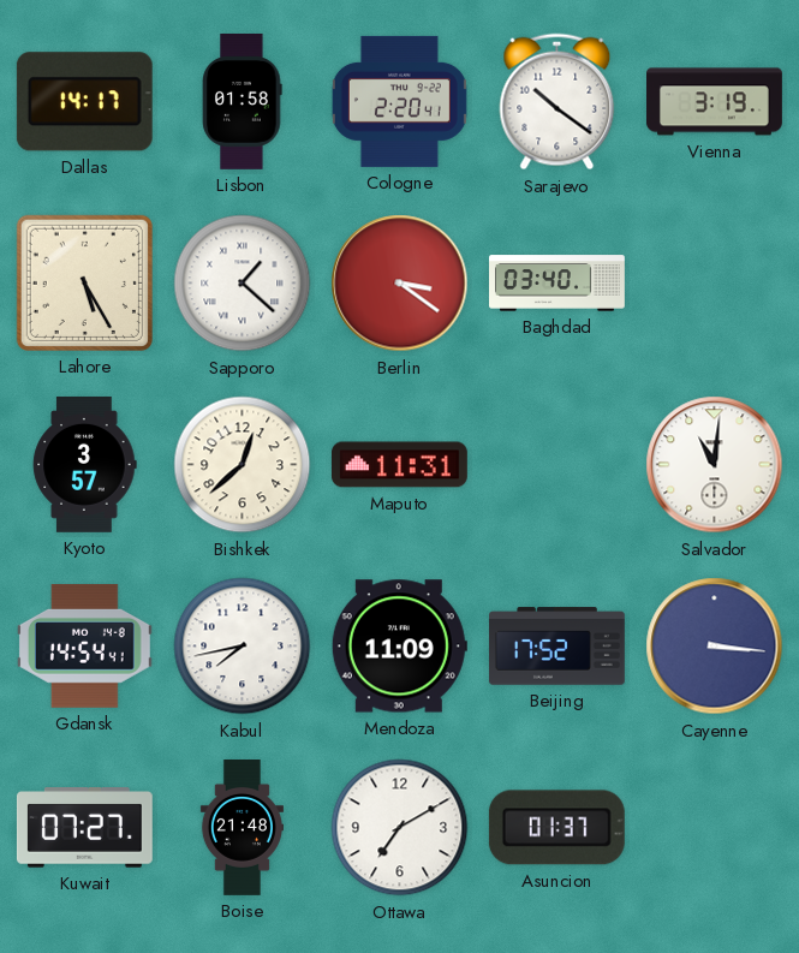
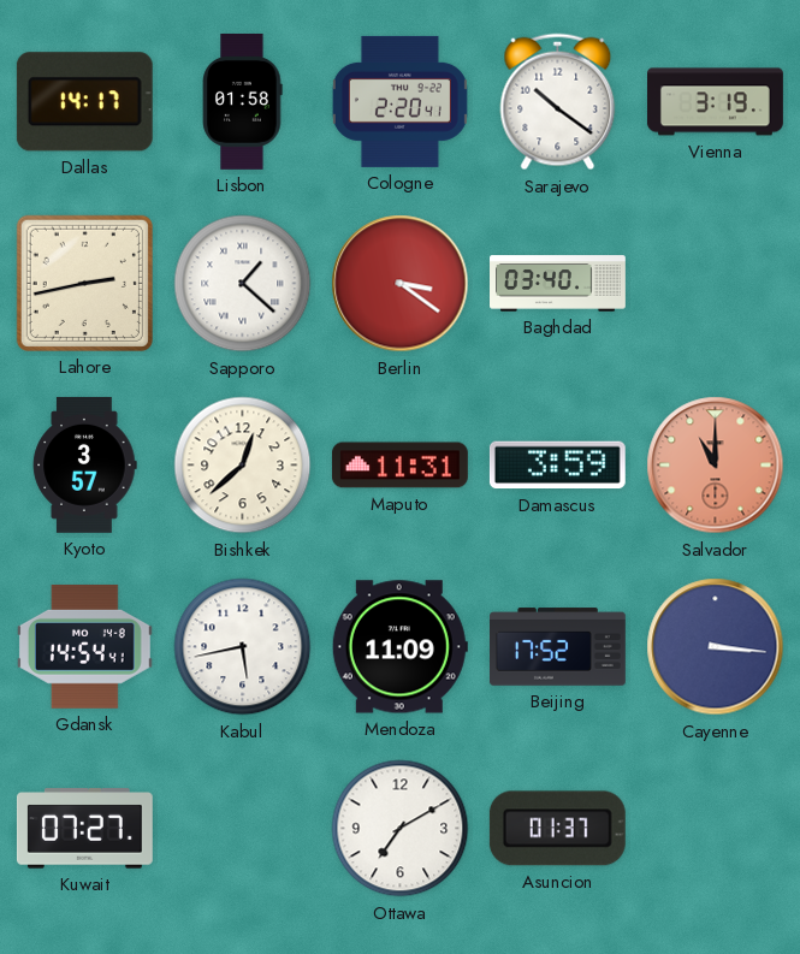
Lahore: 5:25 -> 2:43 (84, 283)
Damascus: none -> 3:59 (557, 466)
Salvador: 11:01 -> 11:00 (716, 466)
Salvador dial: white -> salmon (716, 466)
Kabul: 7:43 -> 5:43 (243, 647)
Boise: 21:48 -> none (242, 828)
